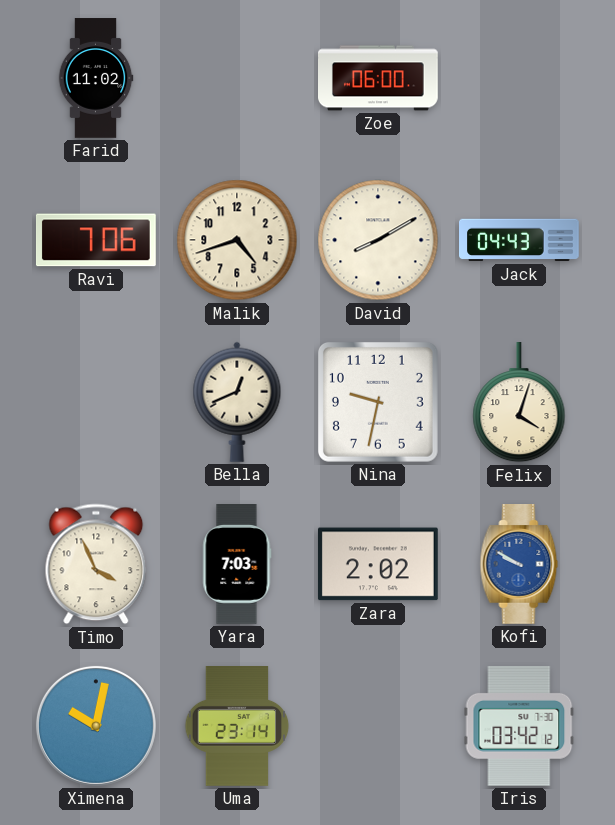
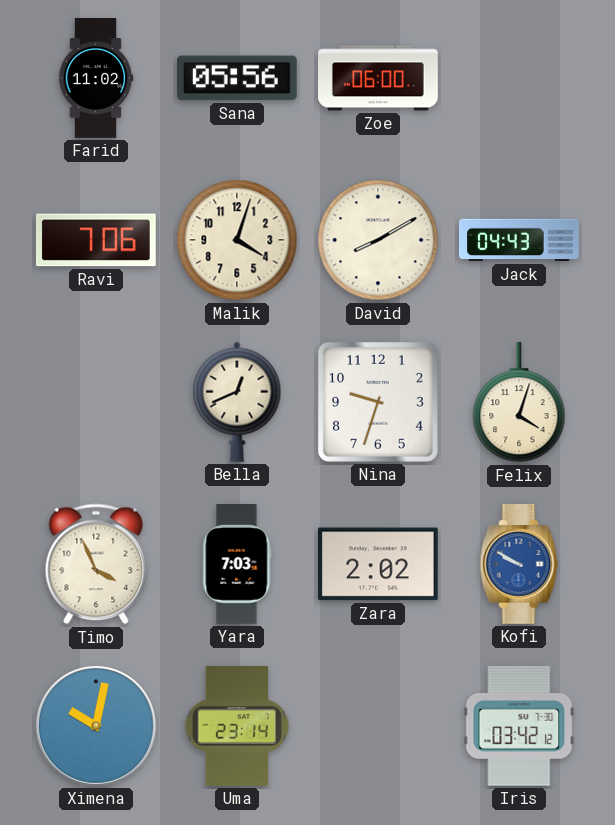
Sana: none -> 05:56 (237, 78)
Malik: 4:42 -> 4:03 (237, 240)
Nina: 9:32 -> 9:33 (378, 402)
